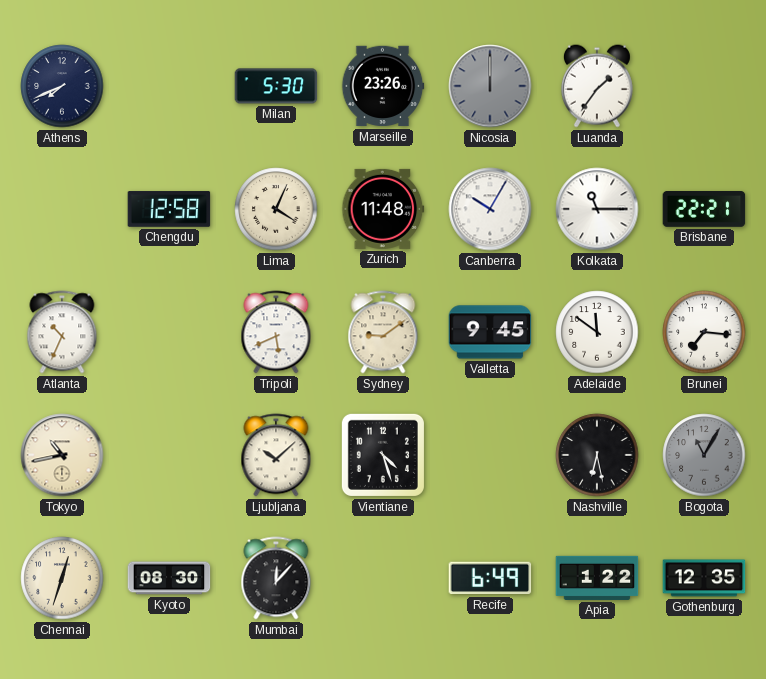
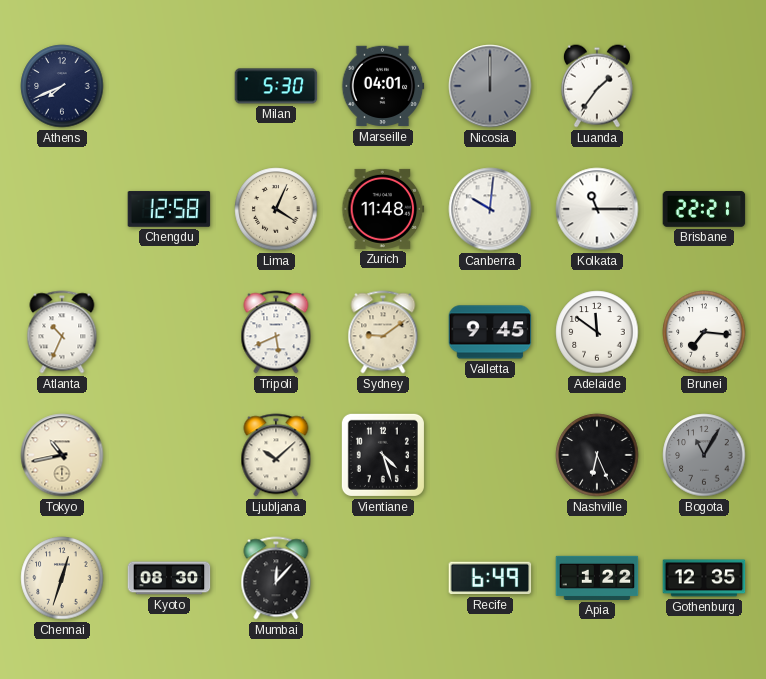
Marseille: 23:26 -> 04:01 (383, 86)
Canberra: 10:05 -> 10:01 (490, 209)
Nashville: 6:28 -> 6:26 (597, 455)
